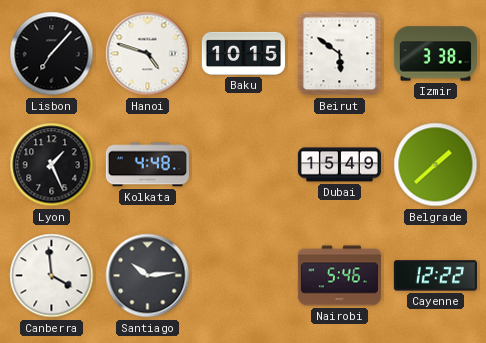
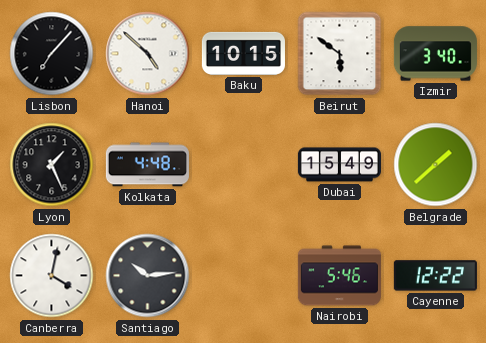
Hanoi: 4:48 -> 4:52 (148, 54)
Izmir: 3:38 -> 3:40 (435, 54)
Canberra: 3:59 -> 4:02 (52, 276)
